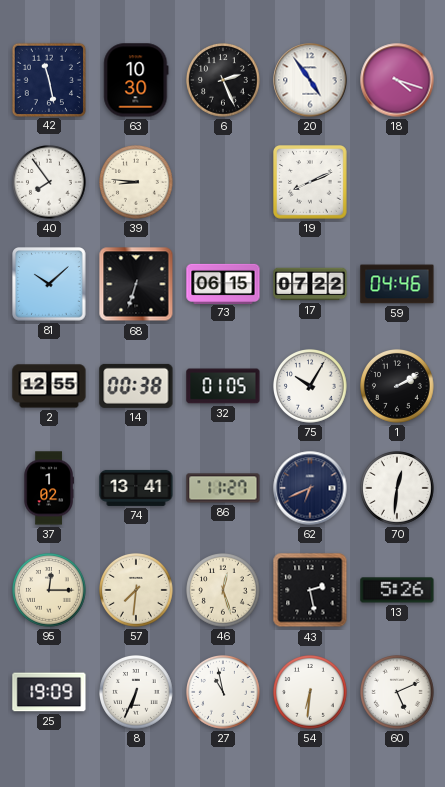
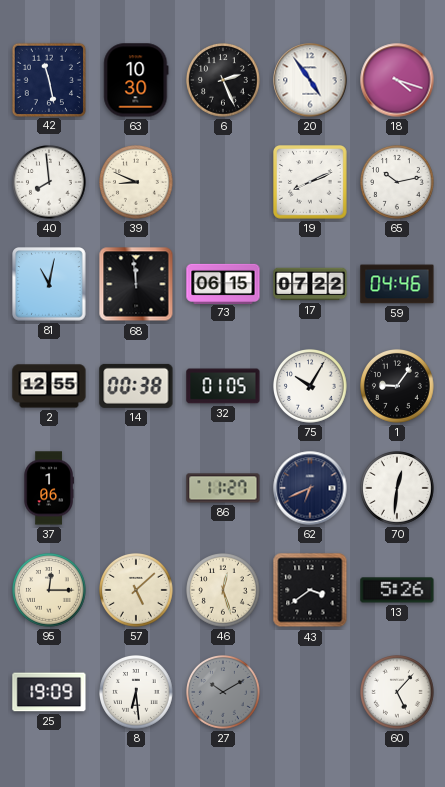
40: 7:54 -> 7:59 (50, 183)
39: 8:46 -> 8:49 (137, 183)
65: none -> 10:13 (398, 183)
81: 10:08 -> 11:02 (50, 285)
68: 6:33 -> 11:59 (136, 284)
1: 2:10 -> 9:06 (398, 387)
37: 1:02 -> 1:06 (49, 488)
74: 13:41 -> none (136, 488)
57: 7:31 -> 5:08 (137, 591)
43: 2:28 -> 3:39 (310, 590)
8: 6:34 -> 6:29 (137, 693)
27: 10:58 -> 10:10 (224, 693)
27 dial: white -> grey (224, 693)
54: 6:31 -> none (311, 693)
60: 5:11 -> 5:07 (398, 693)
